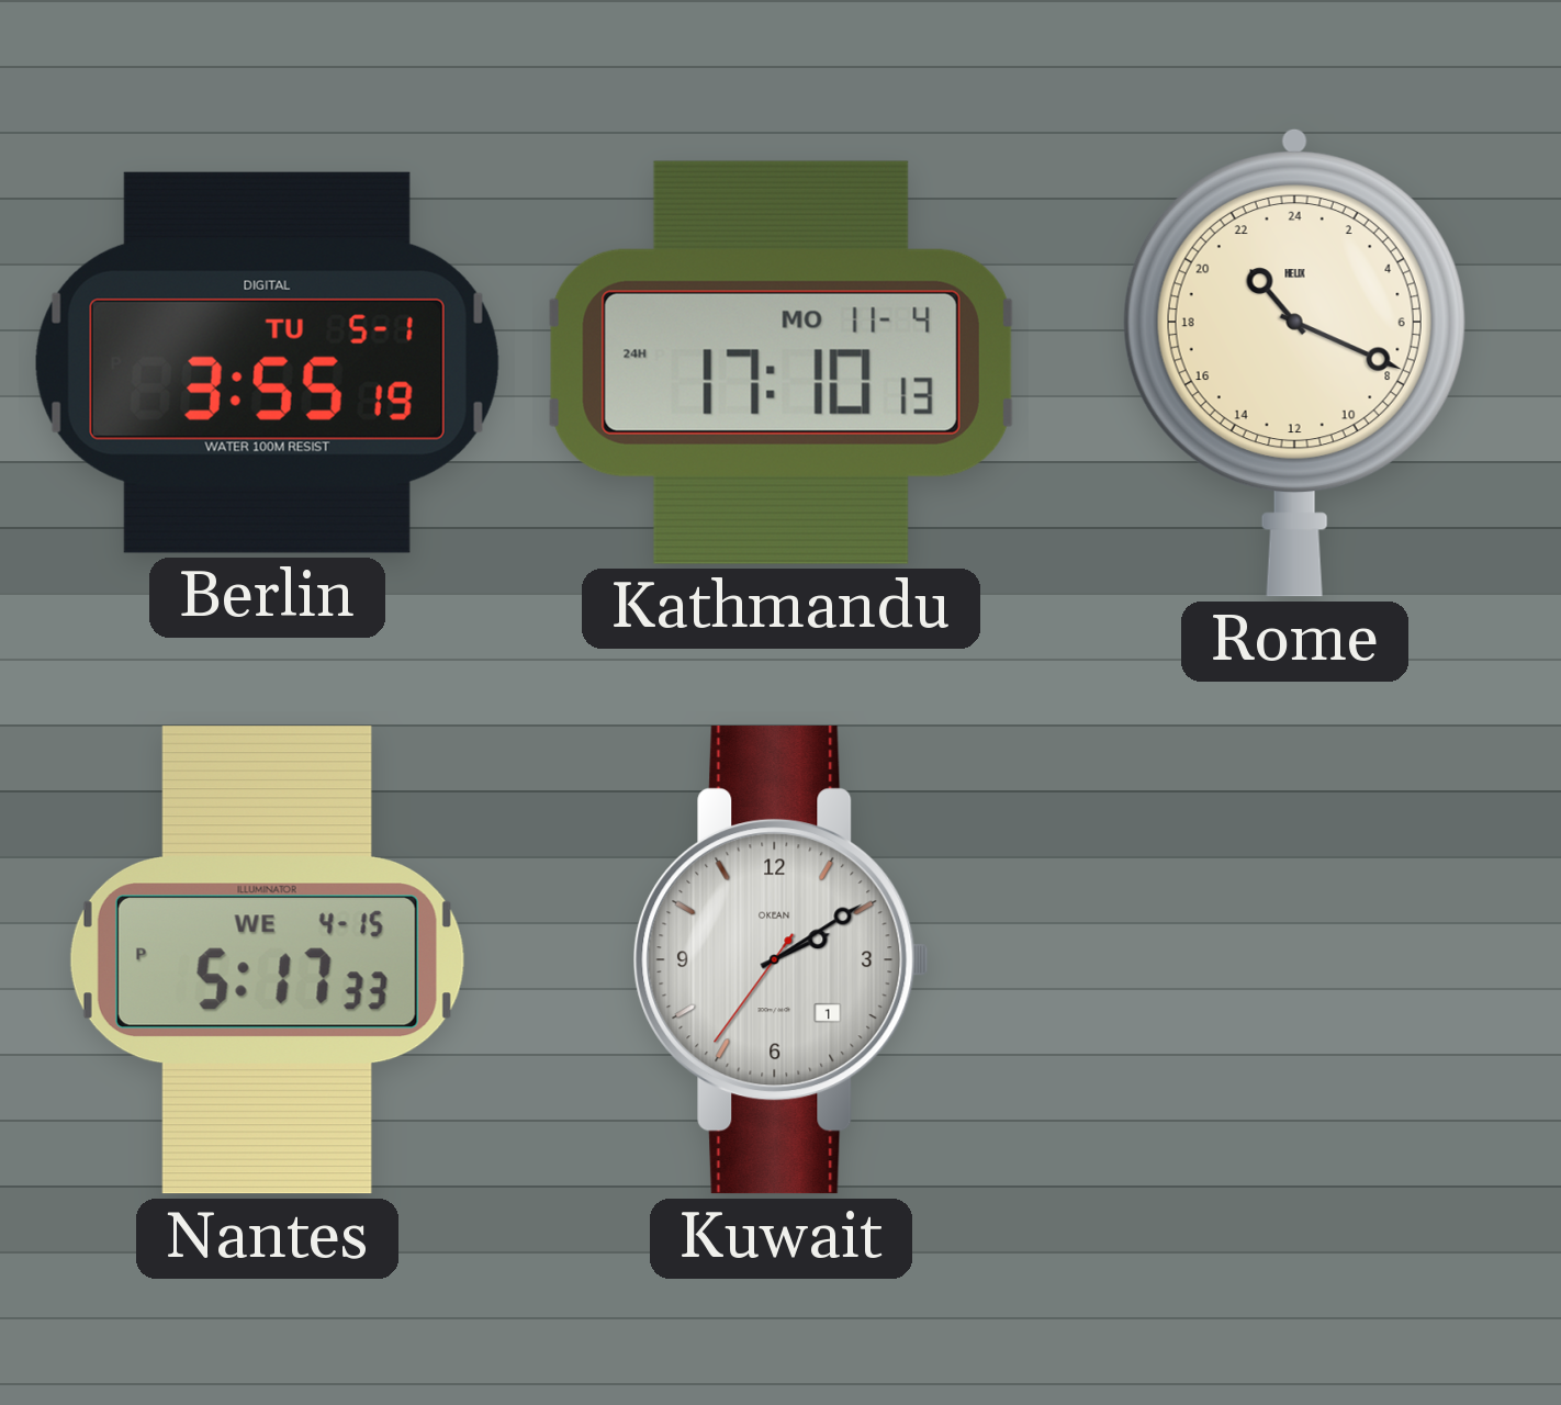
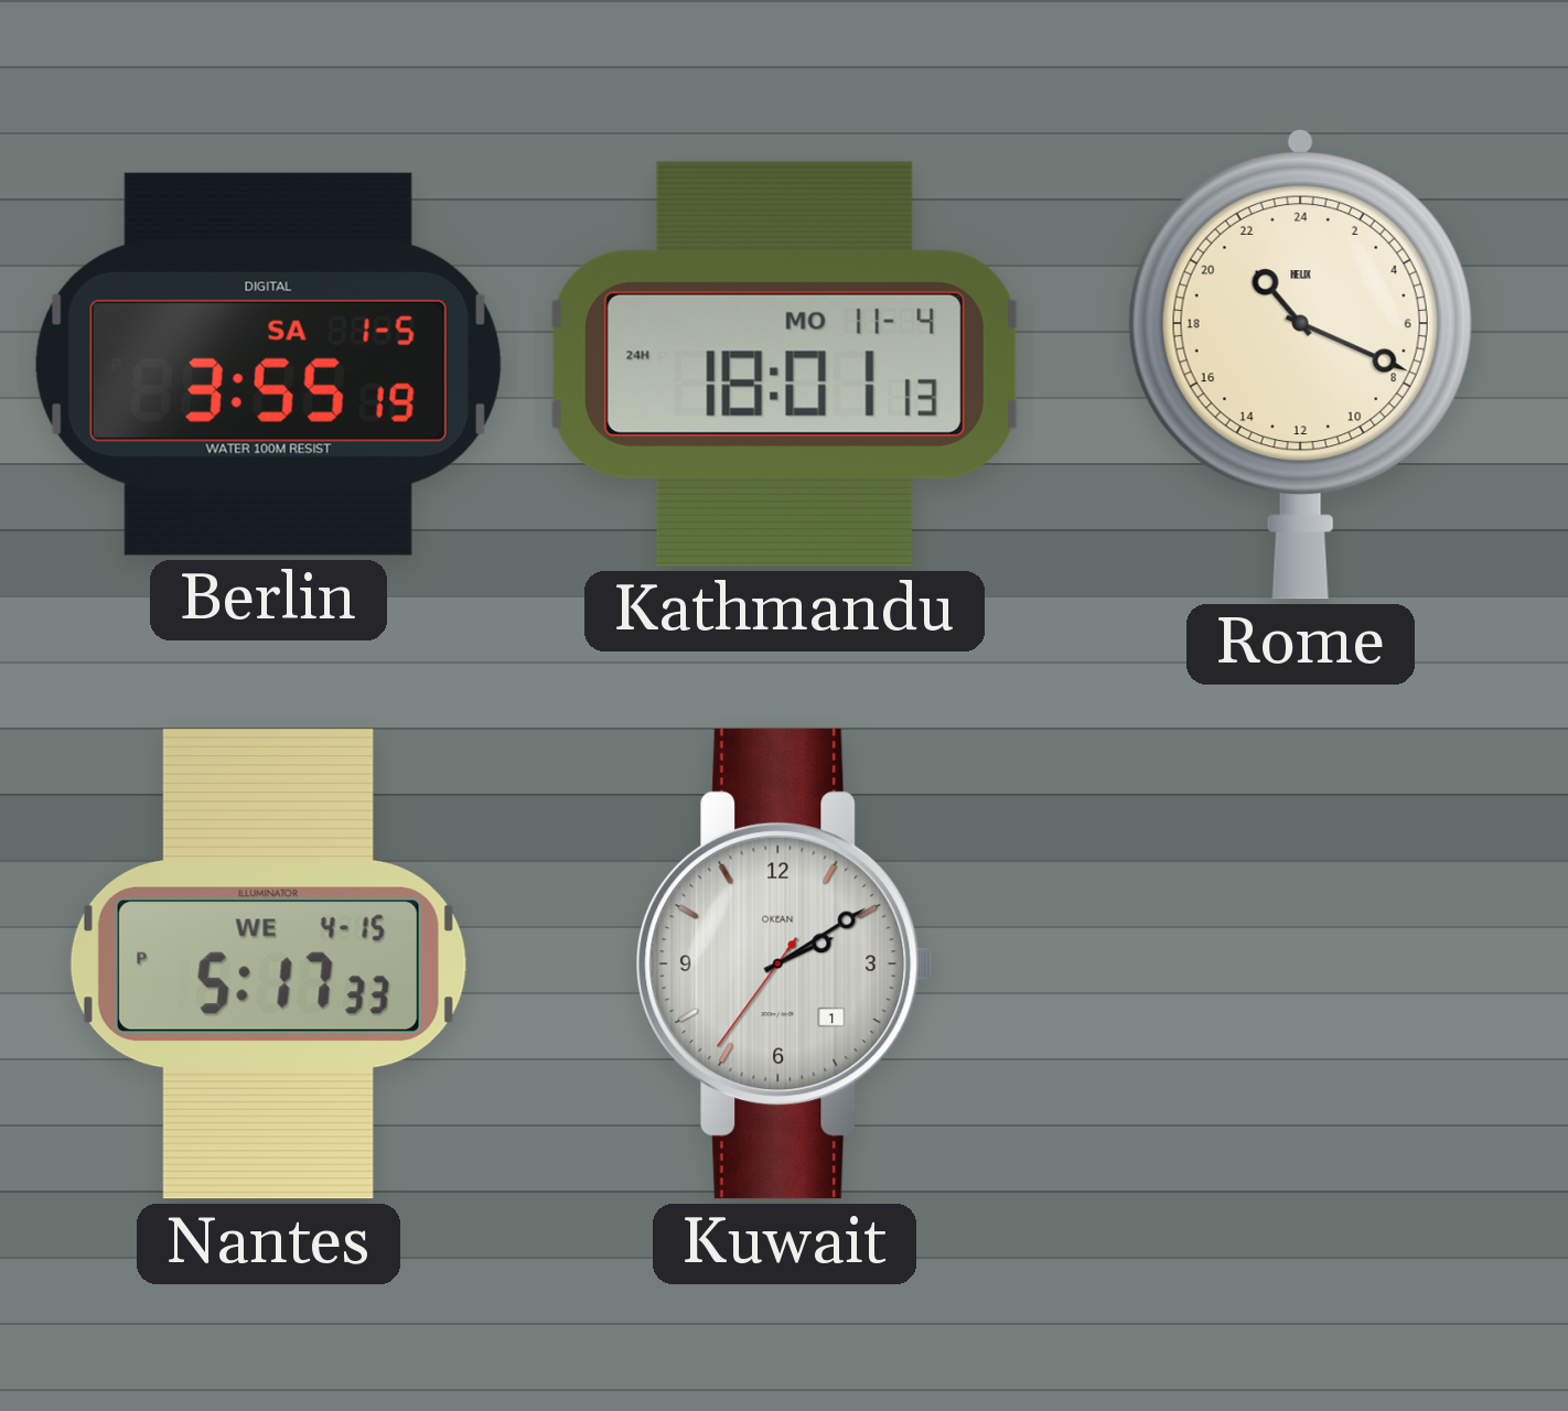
Berlin date: TU 5-1 -> SA 1-5 (268, 364)
Kathmandu: 17:10 -> 18:01 (784, 364)
